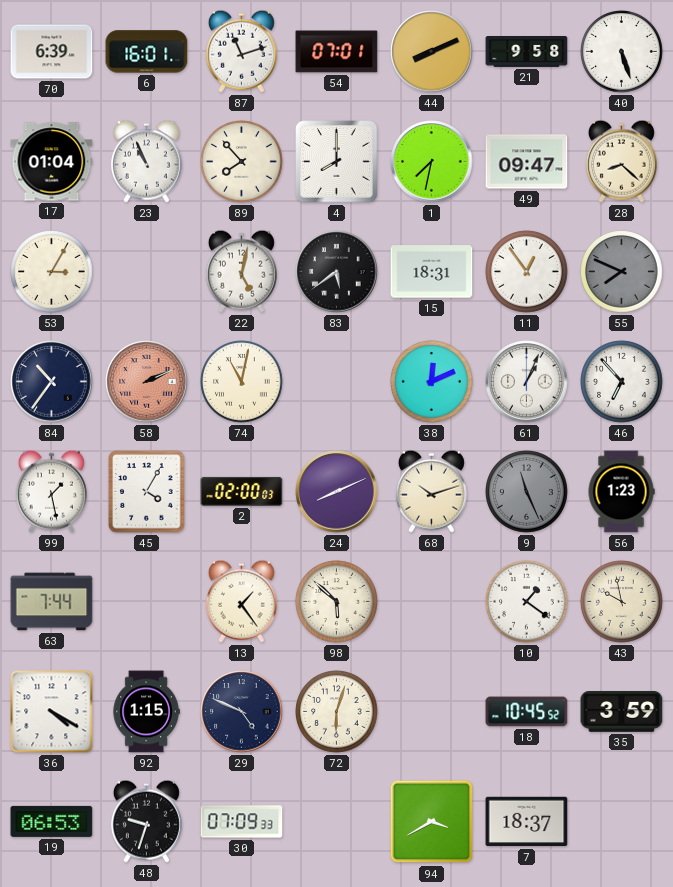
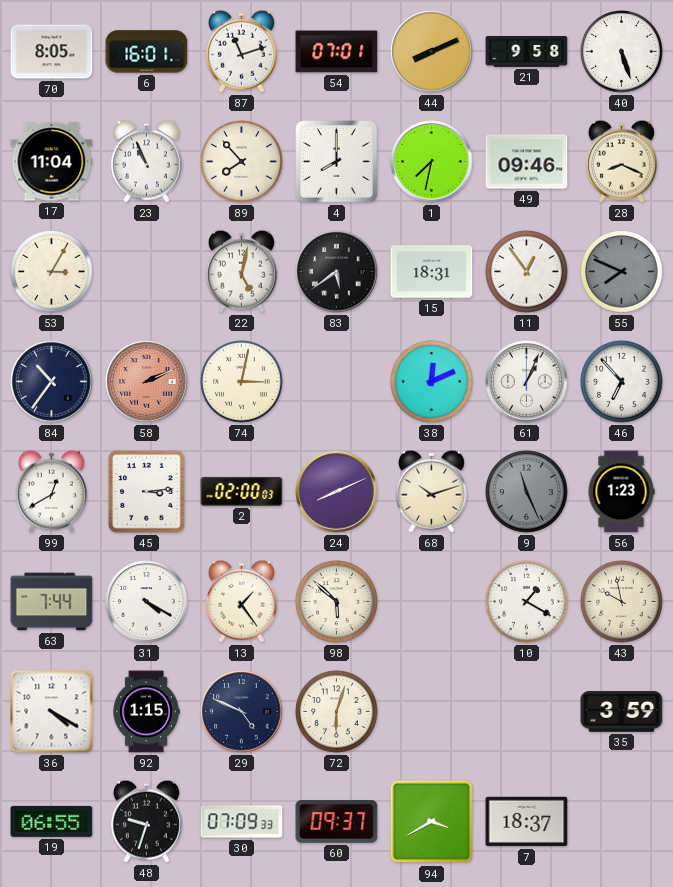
70: 6:39 -> 8:05 (52, 52)
17: 01:04 -> 11:04 (52, 162)
49: 09:47 -> 09:46 (527, 162)
28: 8:22 -> 8:19 (621, 161)
74: 11:02 -> 3:02 (242, 382)
99: 1:28 -> 12:40 (51, 491)
45: 4:05 -> 3:14 (147, 492)
31: none -> 4:20 (147, 602)
10: 1:21 -> 1:20 (527, 602)
18: 10:45 -> none (527, 712)
19: 06:53 -> 06:55 (52, 821)
60: none -> 09:37 (337, 822)
